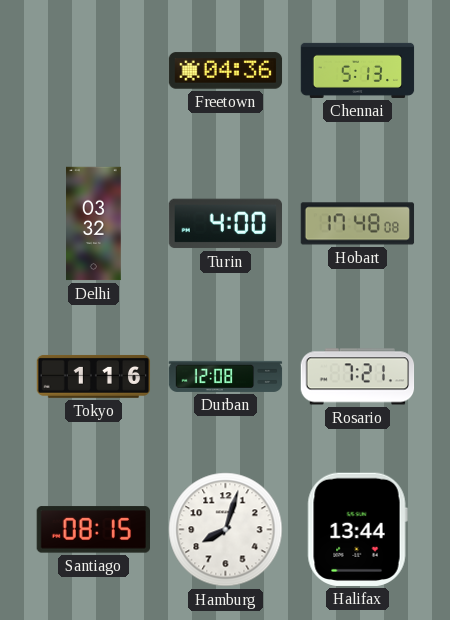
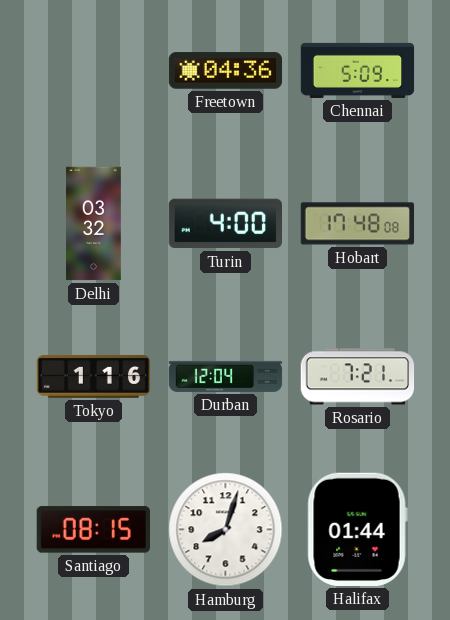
Chennai: 5:13 -> 5:09 (358, 70)
Durban: 12:08 -> 12:04 (226, 376)
Halifax: 13:44 -> 01:44 (357, 529)
